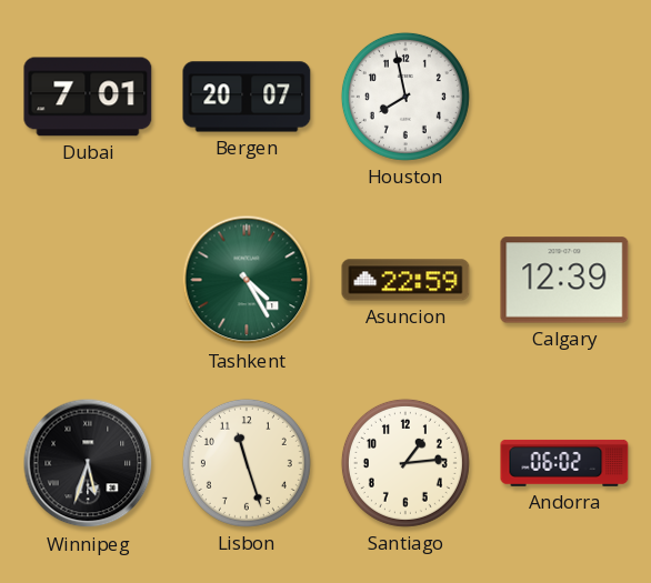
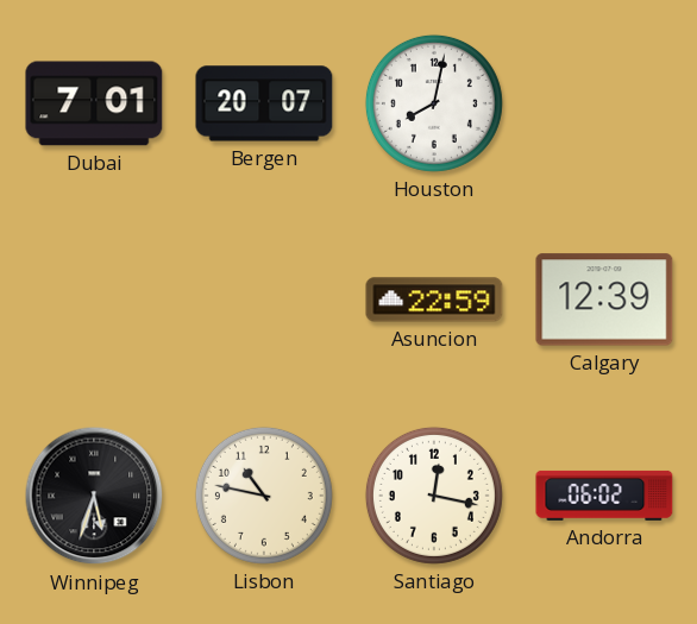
Houston: 7:58 -> 8:02 (434, 103)
Tashkent: 4:25 -> none (247, 280)
Lisbon: 11:27 -> 10:47 (264, 496)
Santiago: 1:14 -> 12:17 (434, 496)
